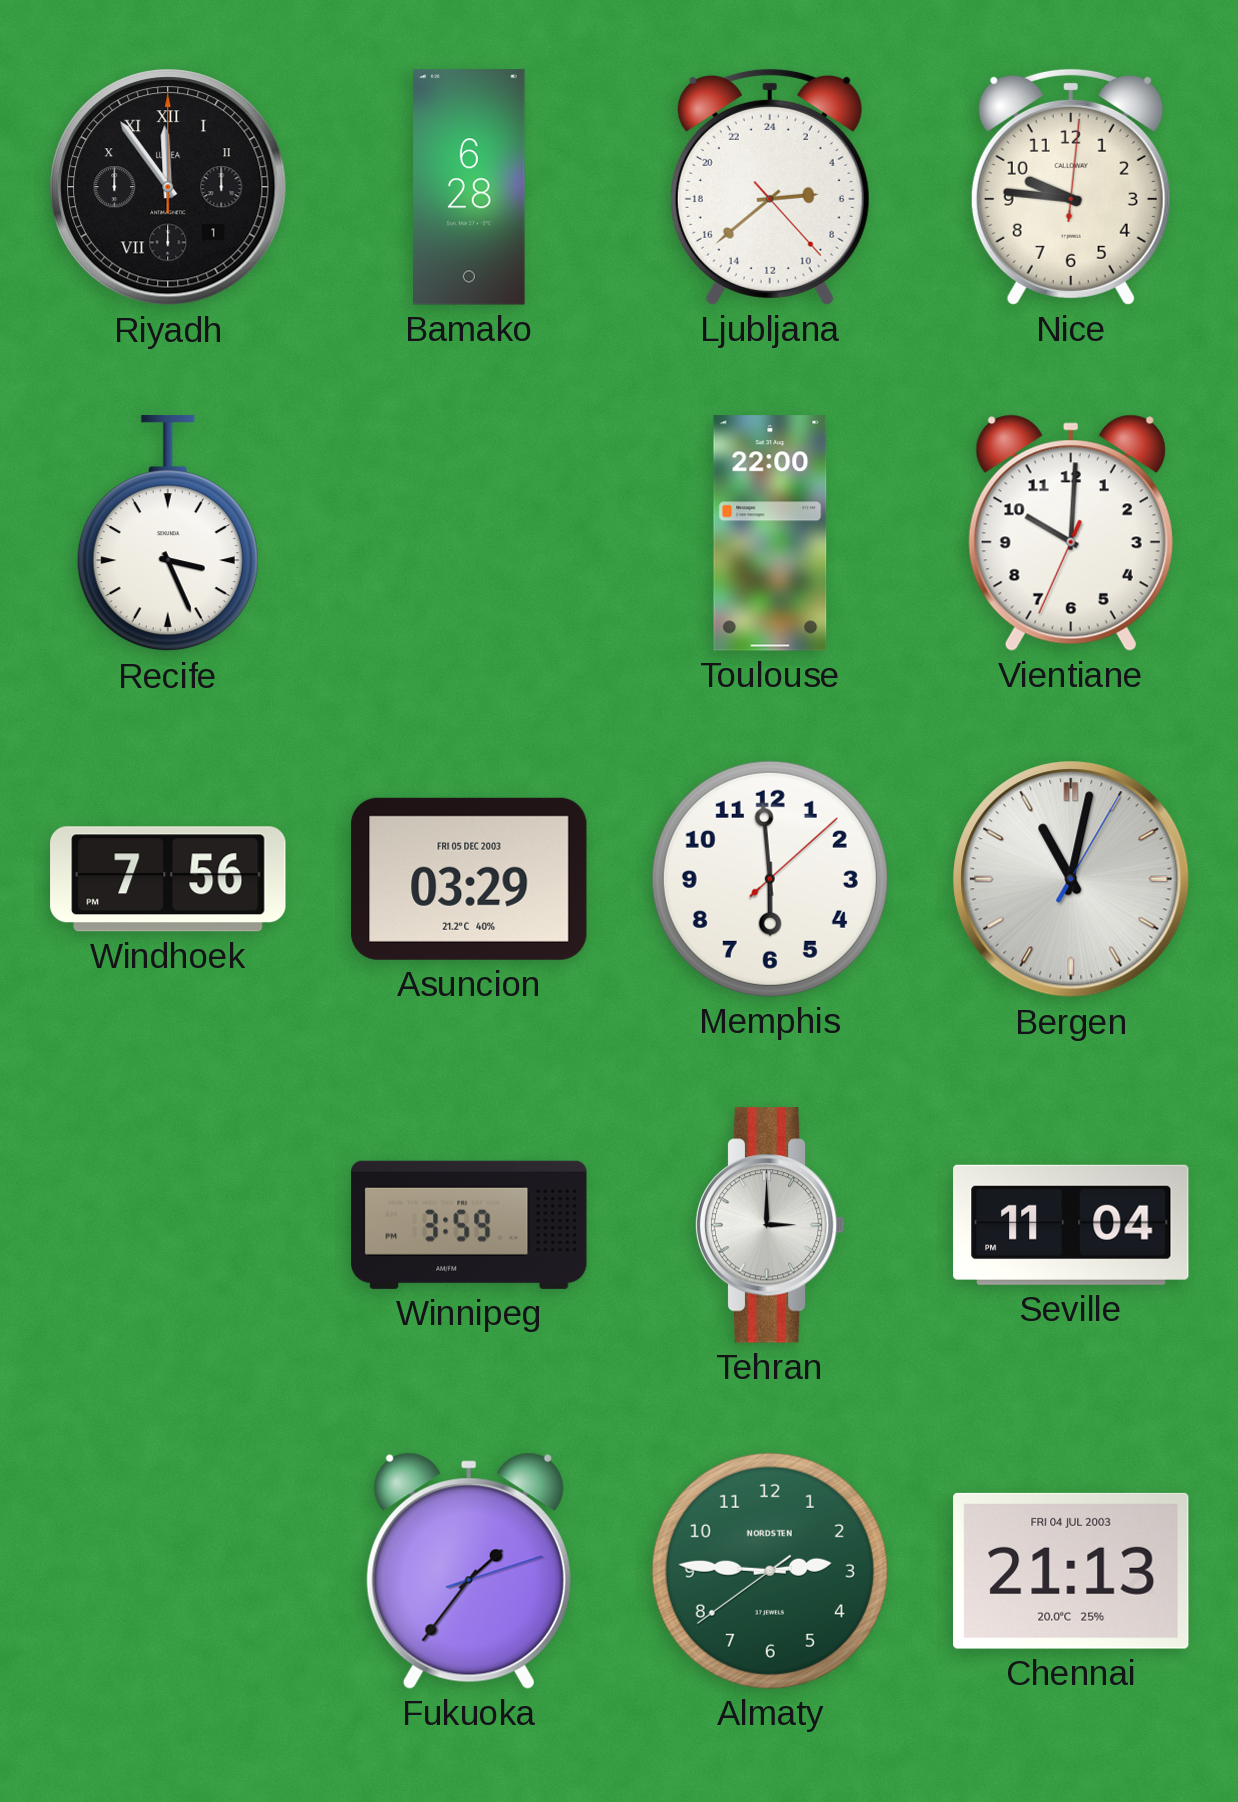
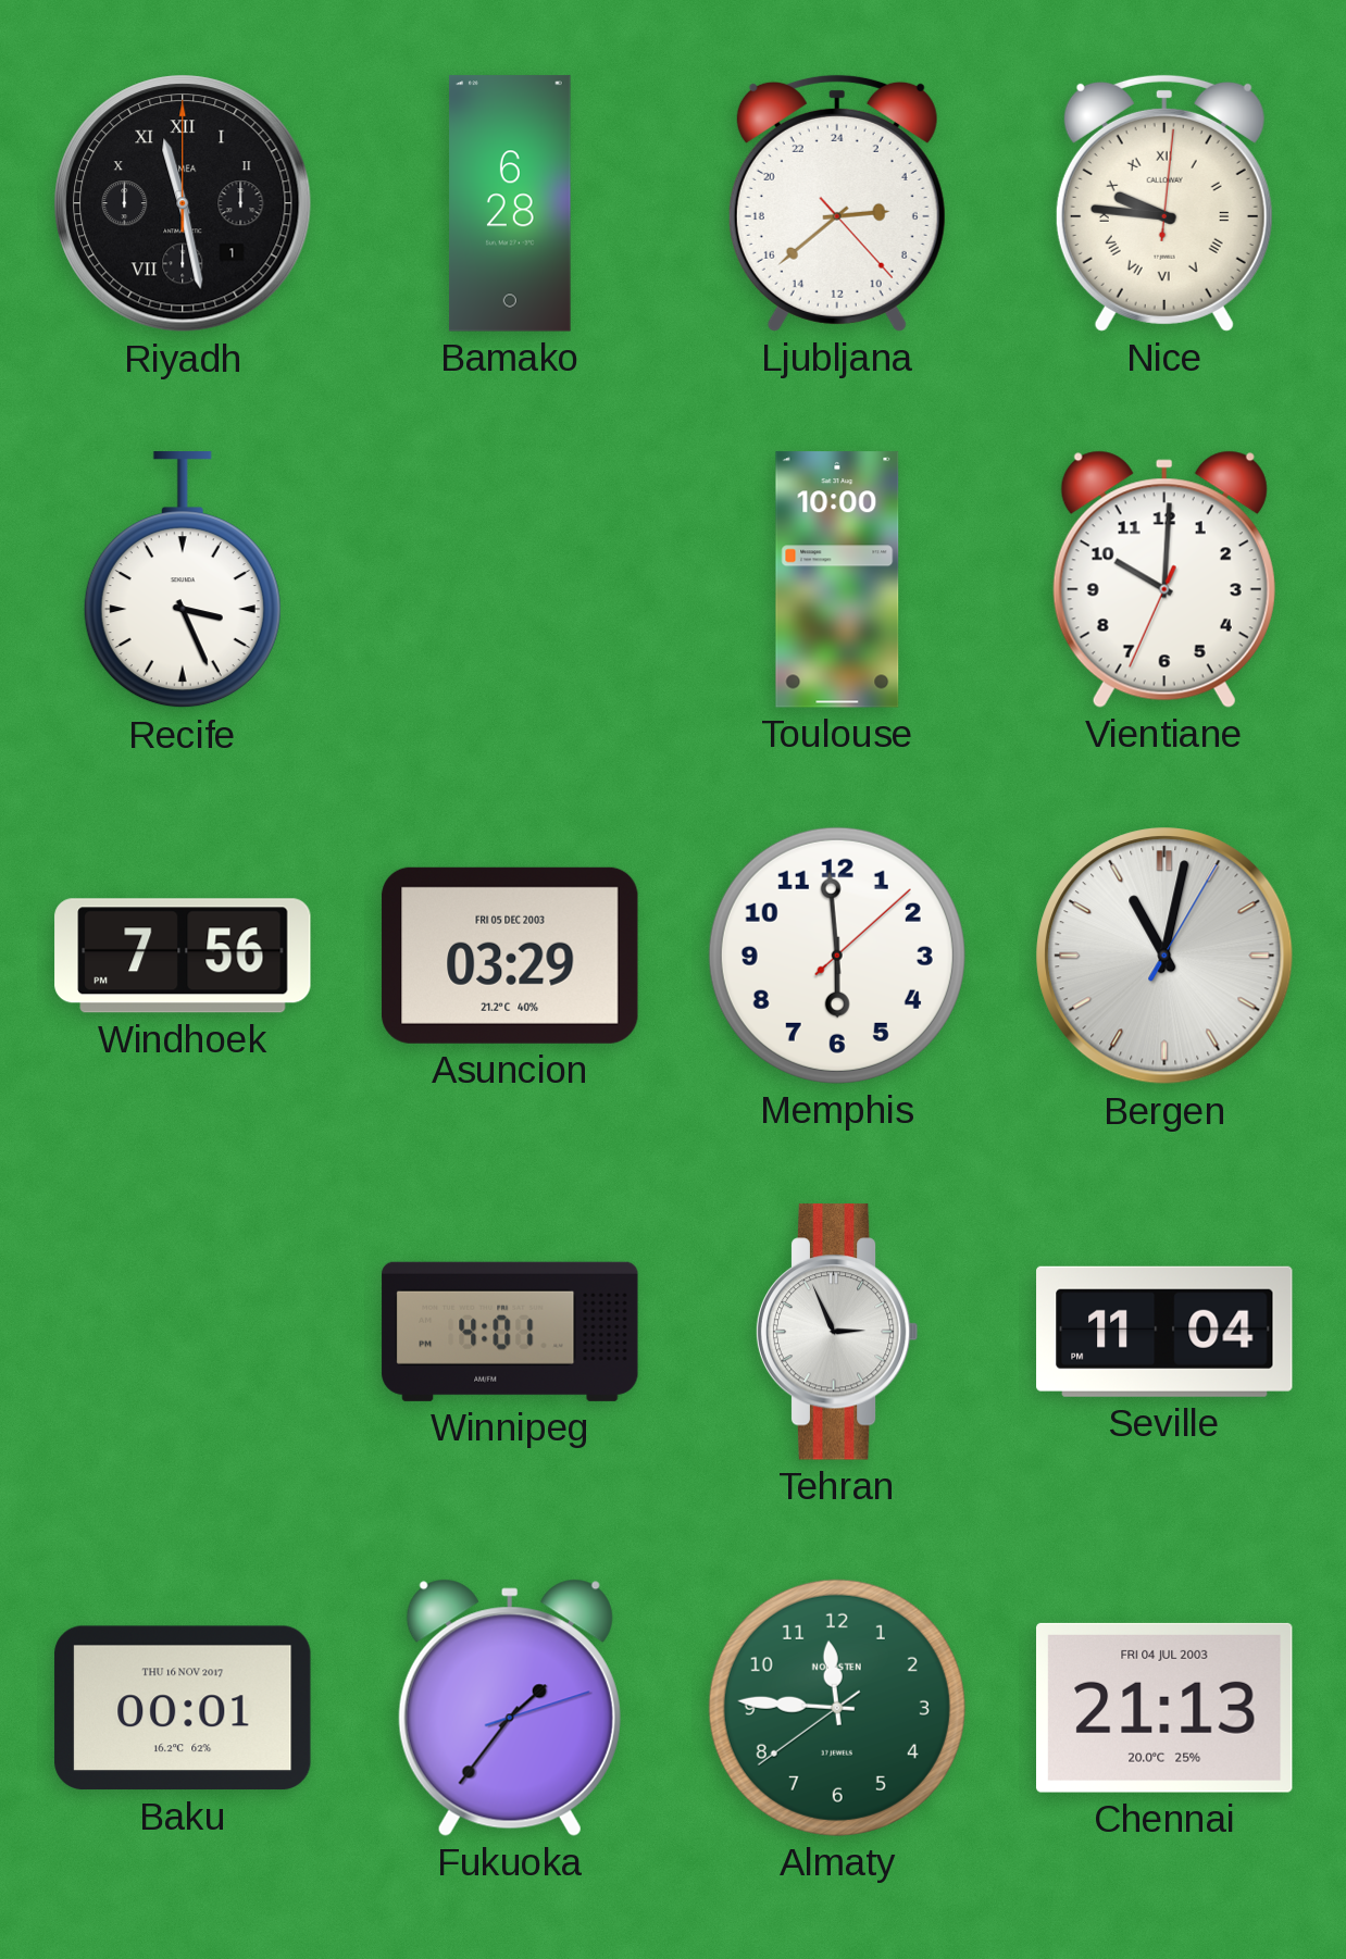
Riyadh: 11:54 -> 11:28 (183, 203)
Nice numerals: Arabic -> Roman (1164, 203)
Toulouse: 22:00 -> 10:00 (837, 579)
Winnipeg: 3:59 -> 4:01 (510, 1332)
Tehran: 3:00 -> 2:56 (837, 1332)
Baku: none -> 00:01 (183, 1708)
Almaty: 2:45 -> 11:45 (837, 1708)
